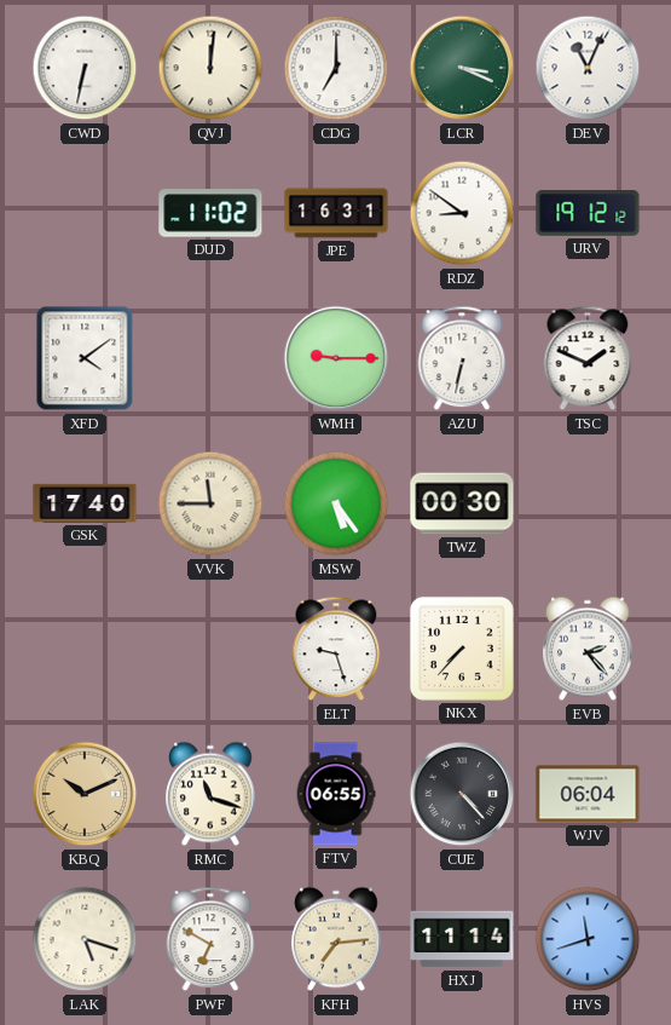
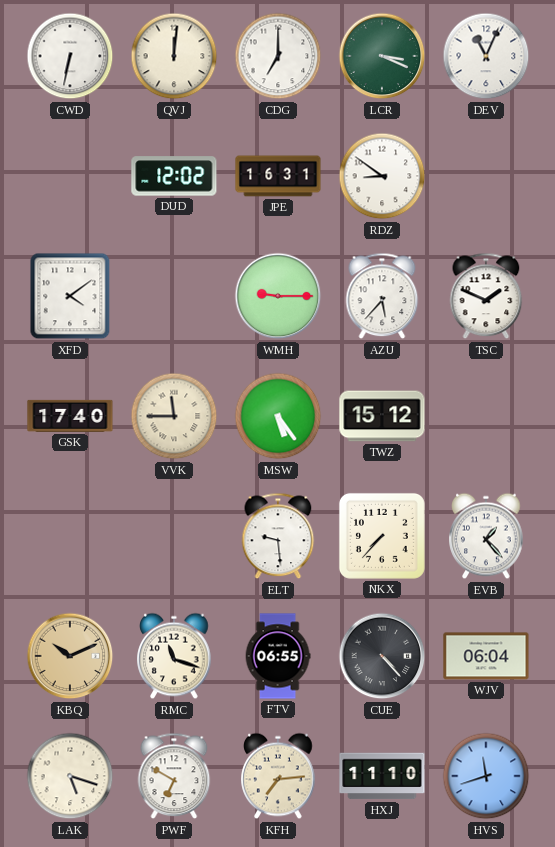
DUD: 11:02 -> 12:02 (174, 176)
URV: 19:12 -> none (588, 213)
AZU: 6:32 -> 5:37 (382, 296)
TWZ: 00:30 -> 15:12 (382, 416)
ELT: 9:27 -> 9:29 (278, 536)
EVB: 2:23 -> 1:23 (486, 536)
HXJ: 11:14 -> 11:10 (382, 776)
